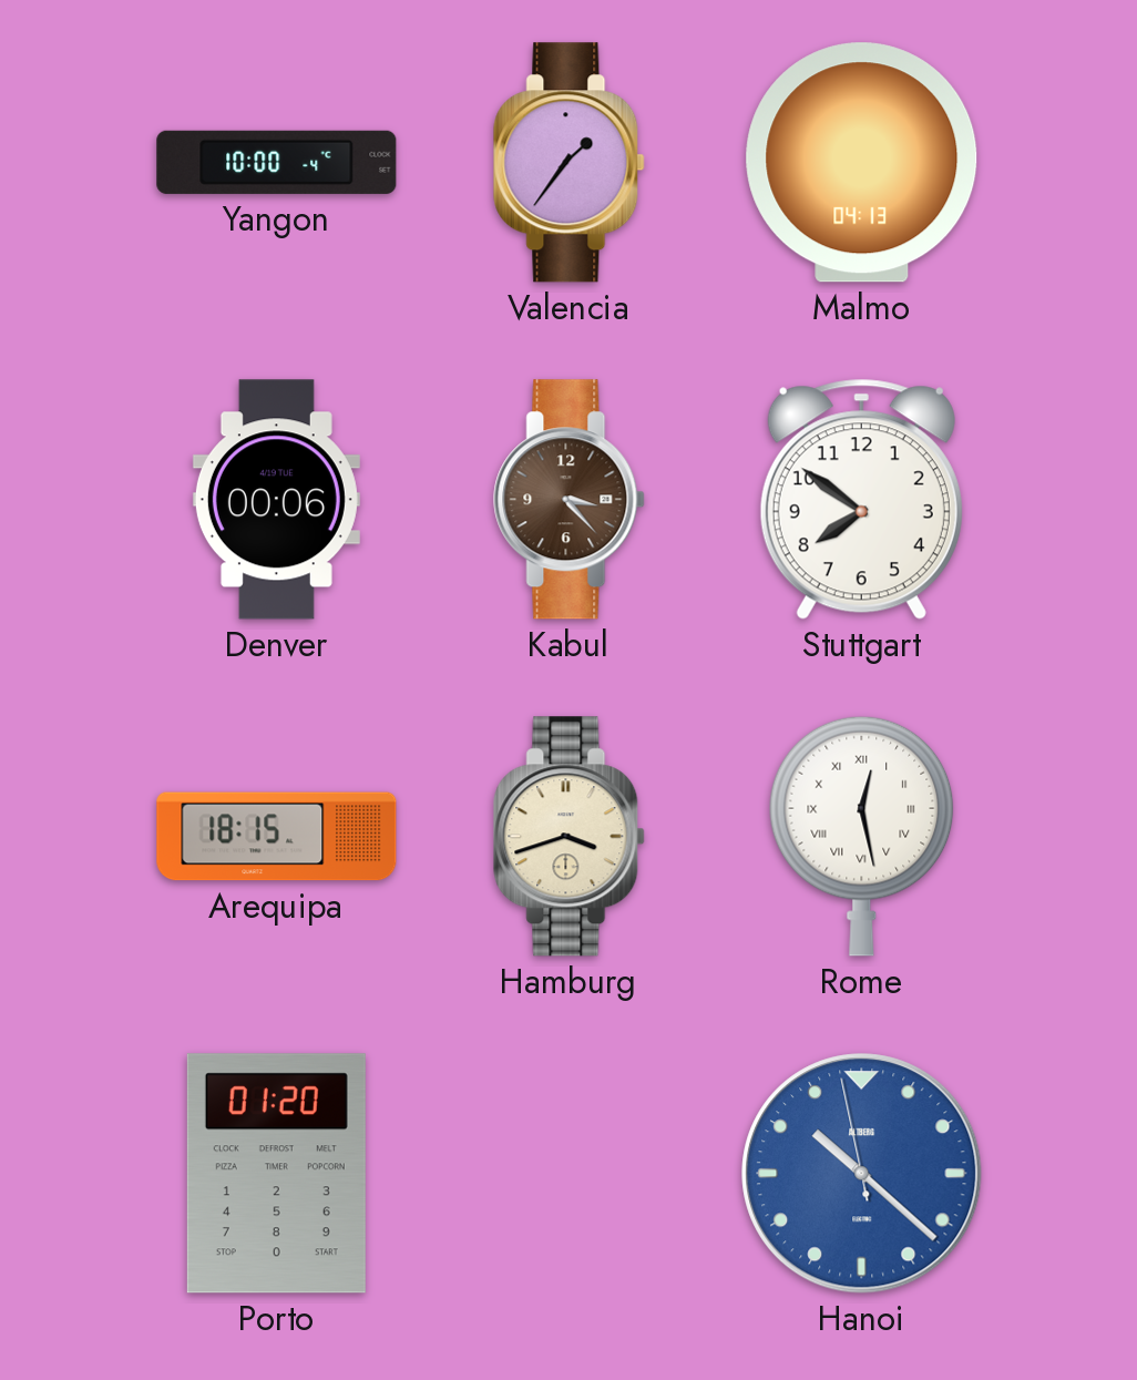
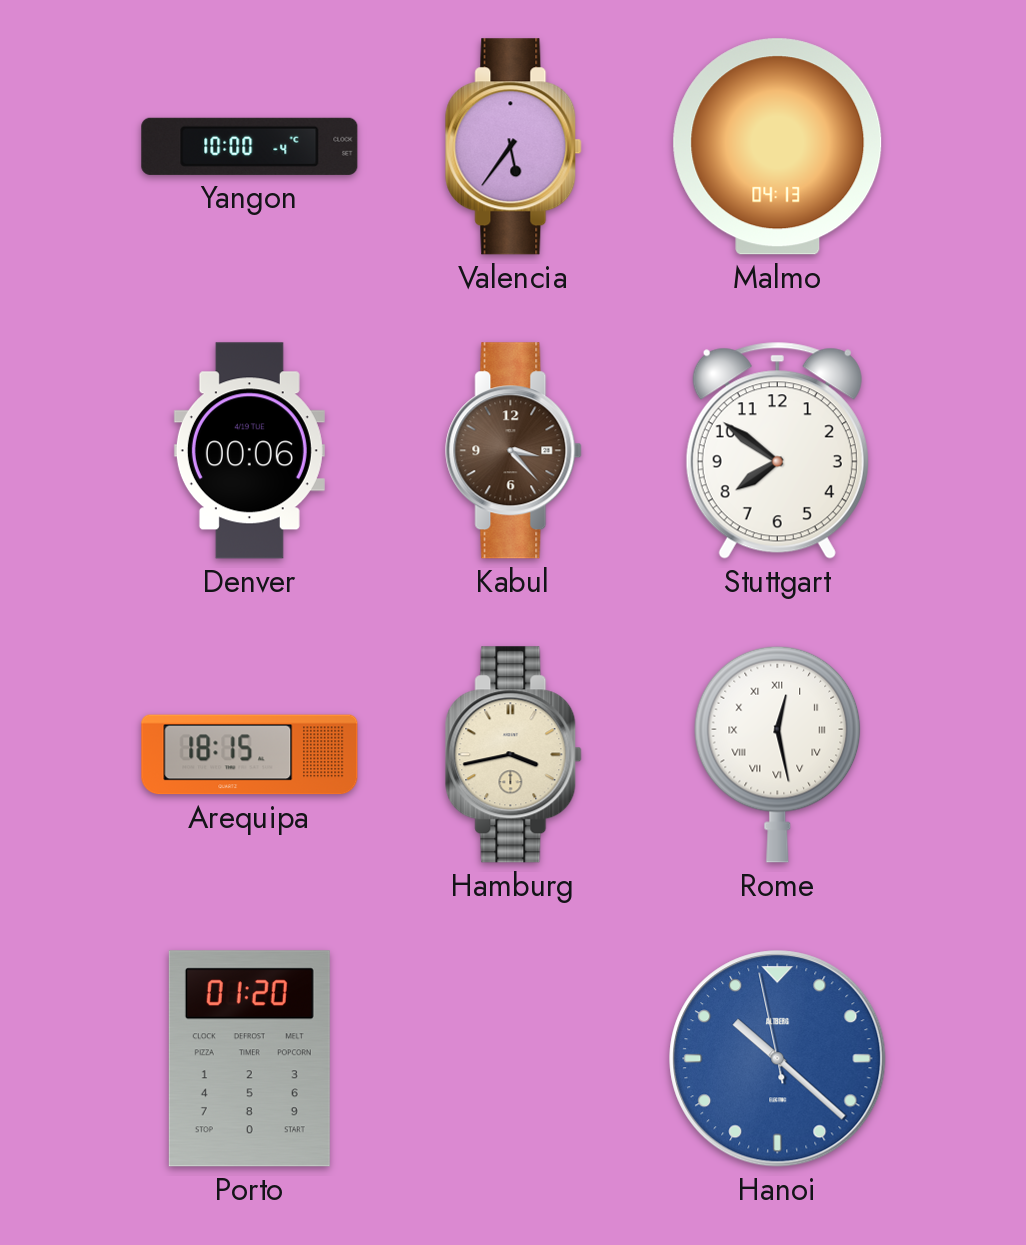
Valencia: 1:36 -> 5:36 (514, 147)
Hamburg: 3:42 -> 3:43 (514, 755)
